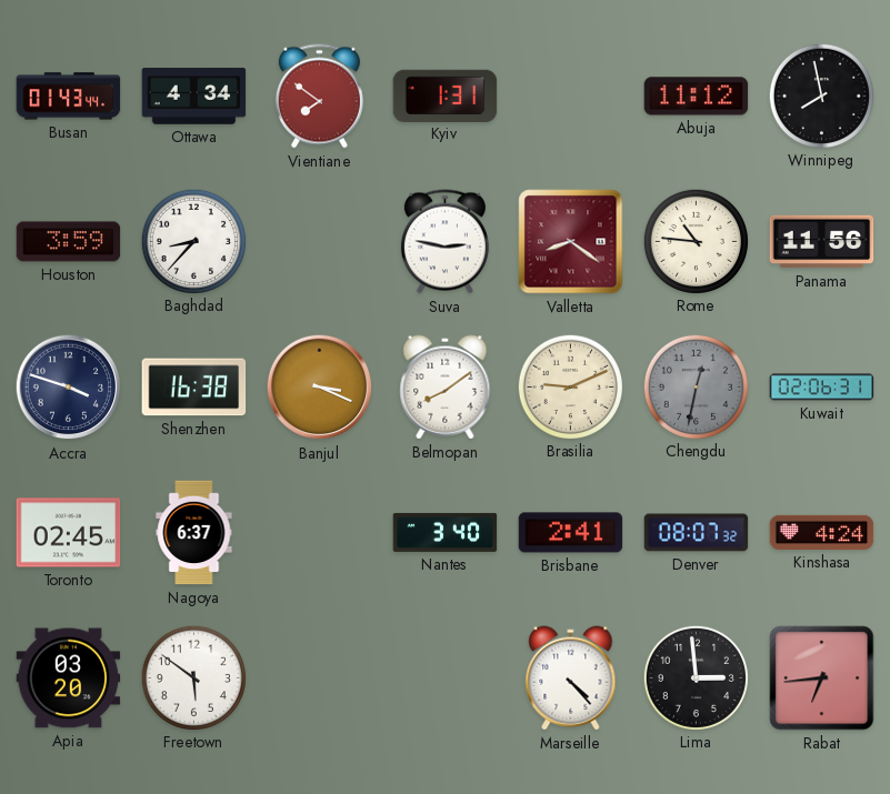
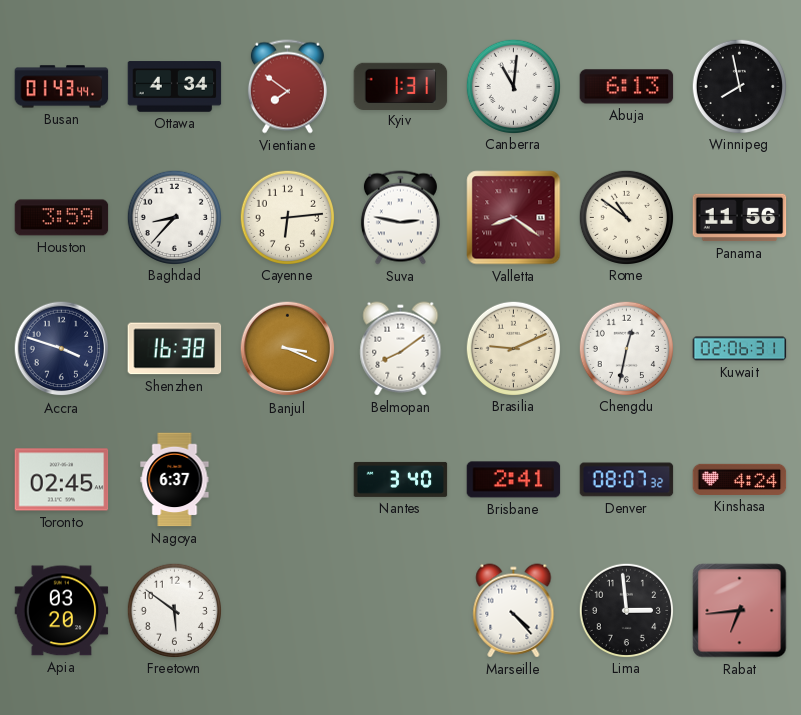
Canberra: none -> 11:01 (513, 86)
Abuja: 11:12 -> 6:13 (627, 87)
Cayenne: none -> 6:14 (287, 217)
Rome: 10:46 -> 10:51 (626, 217)
Chengdu dial: grey -> white (626, 348)
